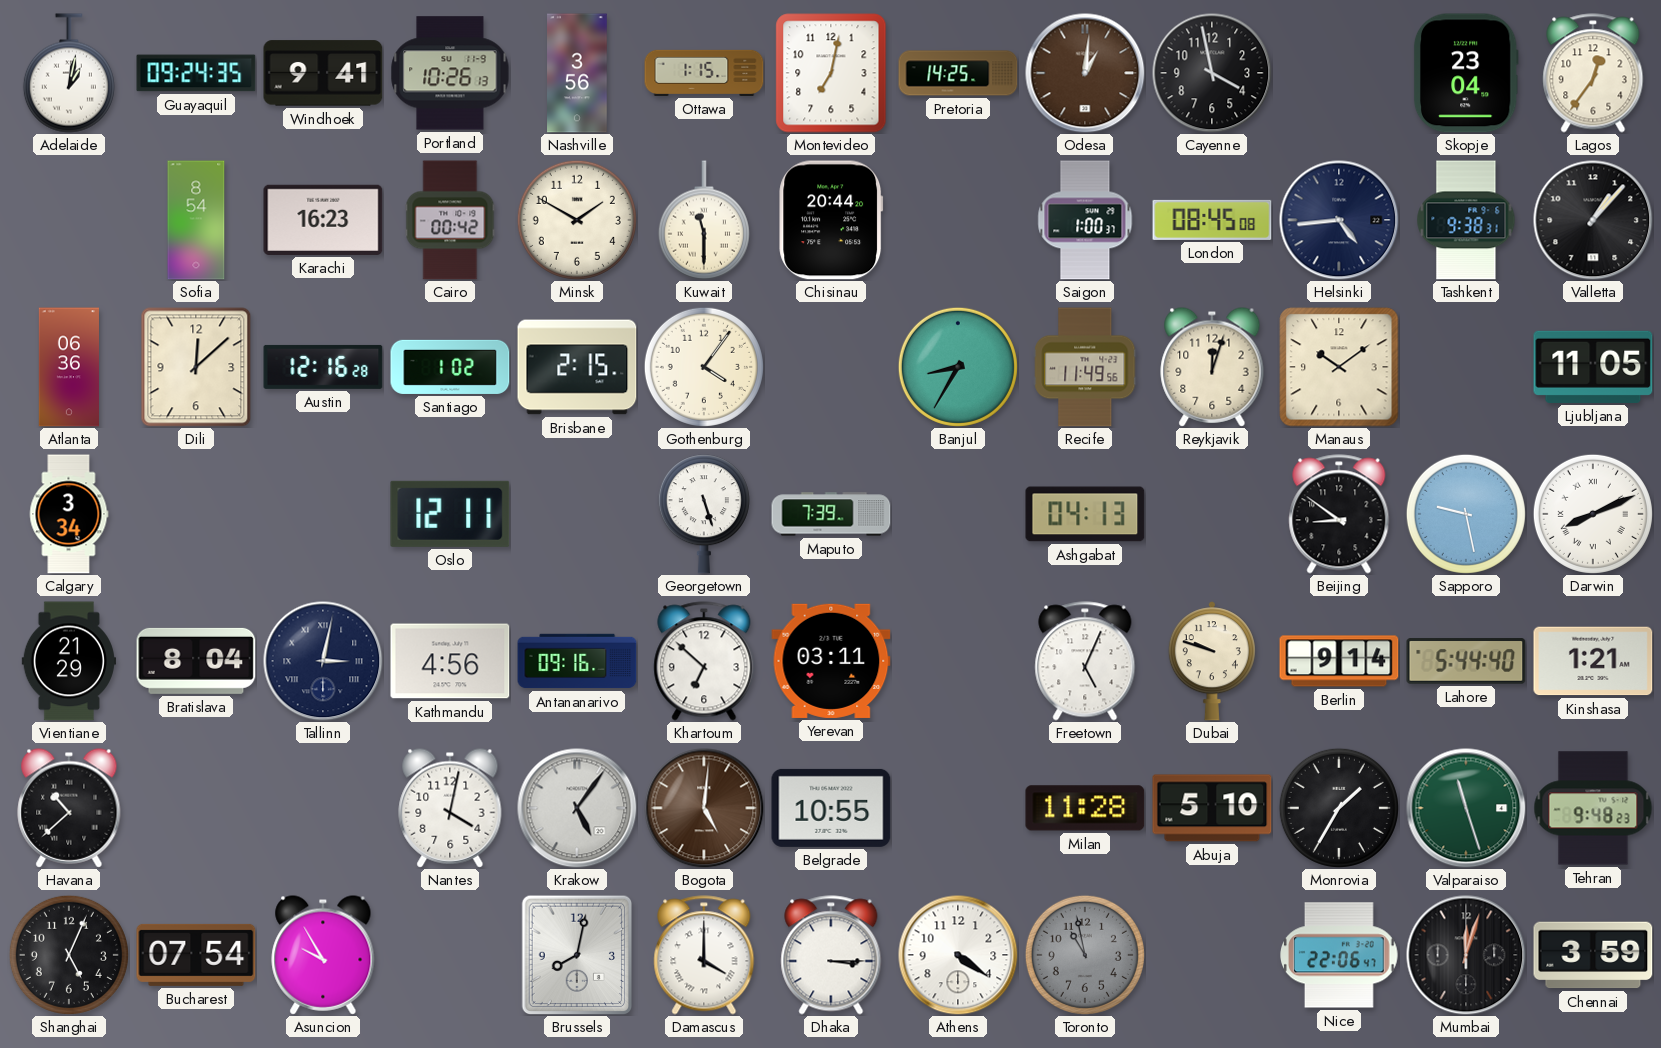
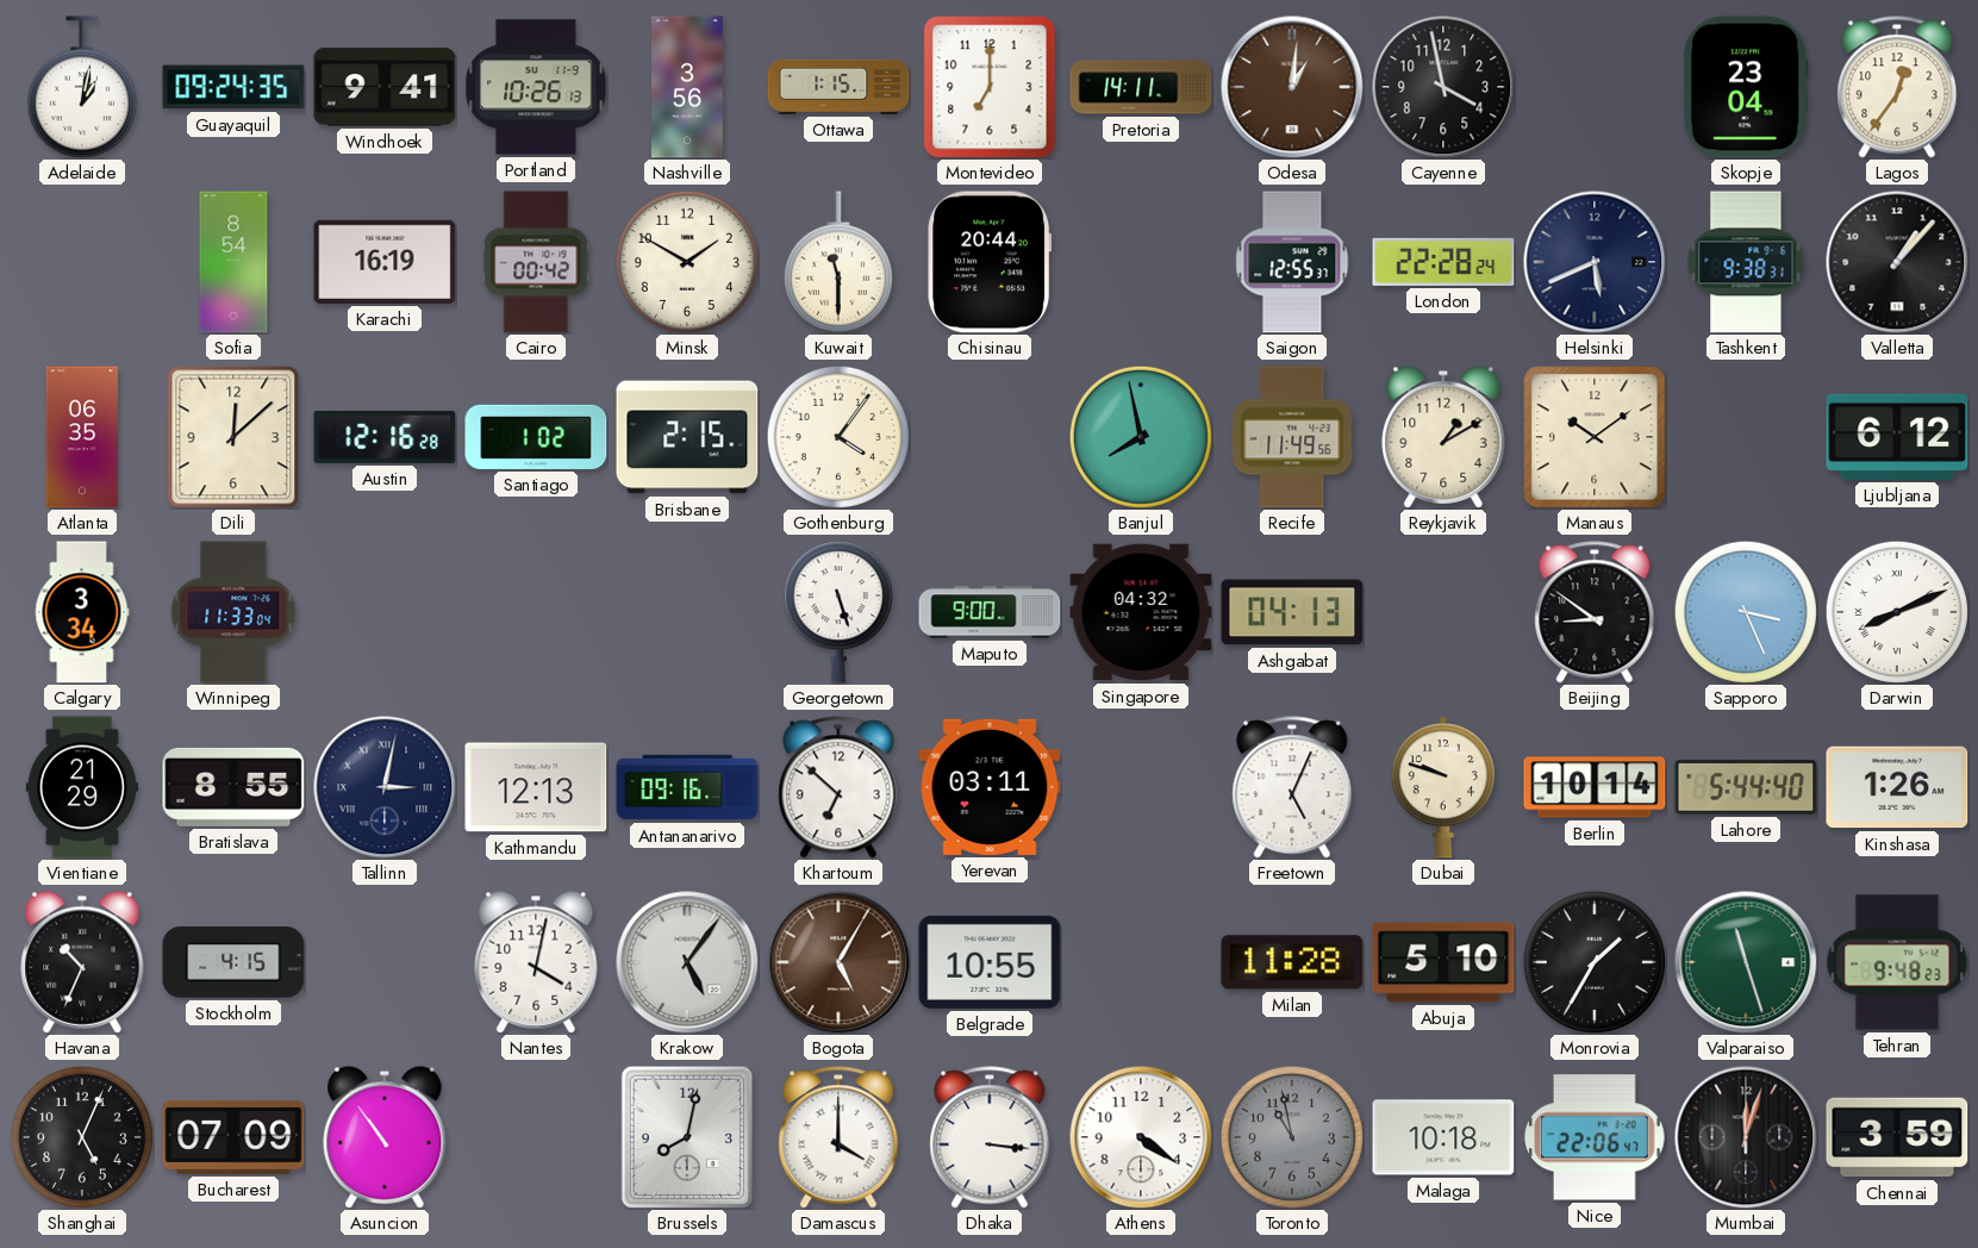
Montevideo: 7:02 -> 7:00 (990, 87)
Pretoria: 14:25 -> 14:11 (1141, 87)
Karachi: 16:23 -> 16:19 (385, 262)
Saigon: 1:00 -> 12:55 (1292, 262)
London: 08:45 -> 22:28 (1443, 262)
Helsinki: 4:44 -> 5:41 (1595, 262)
Atlanta: 06:36 -> 06:35 (82, 437)
Banjul: 8:35 -> 7:58 (1141, 437)
Reykjavik: 12:03 -> 1:10 (1443, 437)
Ljubljana: 11:05 -> 6:12 (1897, 437)
Winnipeg: none -> 11:33 (233, 612)
Oslo: 12:11 -> none (450, 514)
Maputo: 7:39 -> 9:00 (990, 612)
Singapore: none -> 04:32 (1141, 612)
Sapporo: 9:28 -> 3:26 (1746, 612)
Bratislava: 8:04 -> 8:55 (233, 787)
Kathmandu: 4:56 -> 12:13 (536, 787)
Berlin: 9:14 -> 10:14 (1595, 787)
Kinshasa: 1:21 -> 1:26 (1897, 787)
Havana: 10:38 -> 10:34 (82, 962)
Stockholm: none -> 4:15 (233, 962)
Bogota: 5:01 -> 5:05 (838, 962)
Bucharest: 07:54 -> 07:09 (233, 1137)
Asuncion: 9:55 -> 10:54 (385, 1137)
Dhaka: 3:15 -> 3:16 (990, 1137)
Malaga: none -> 10:18 (1443, 1137)
